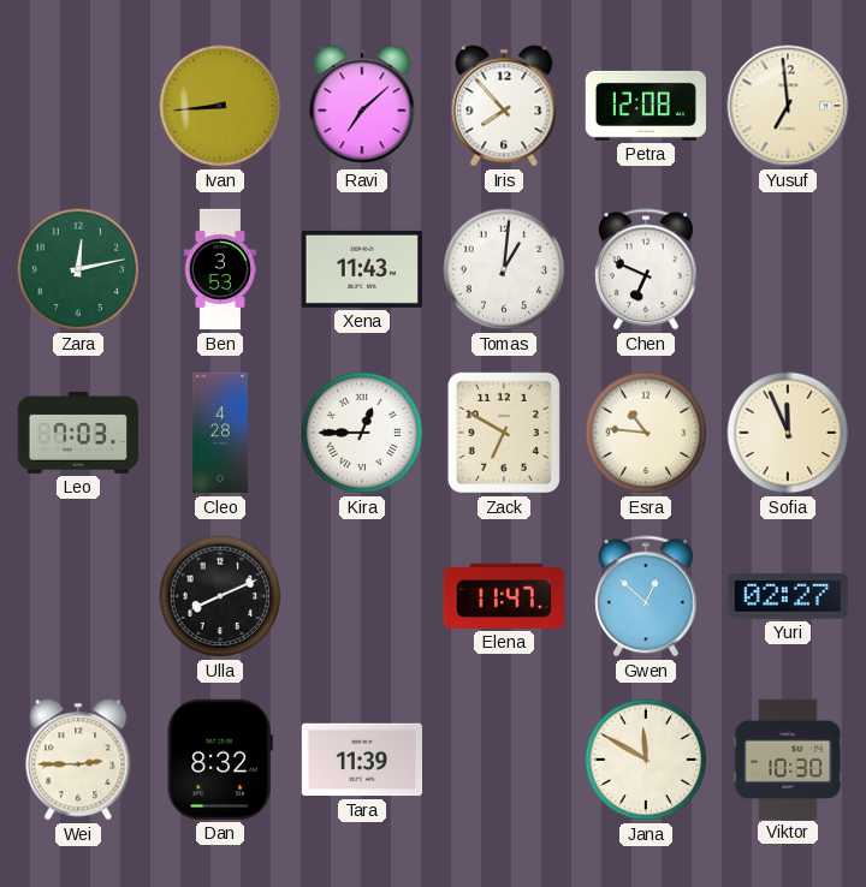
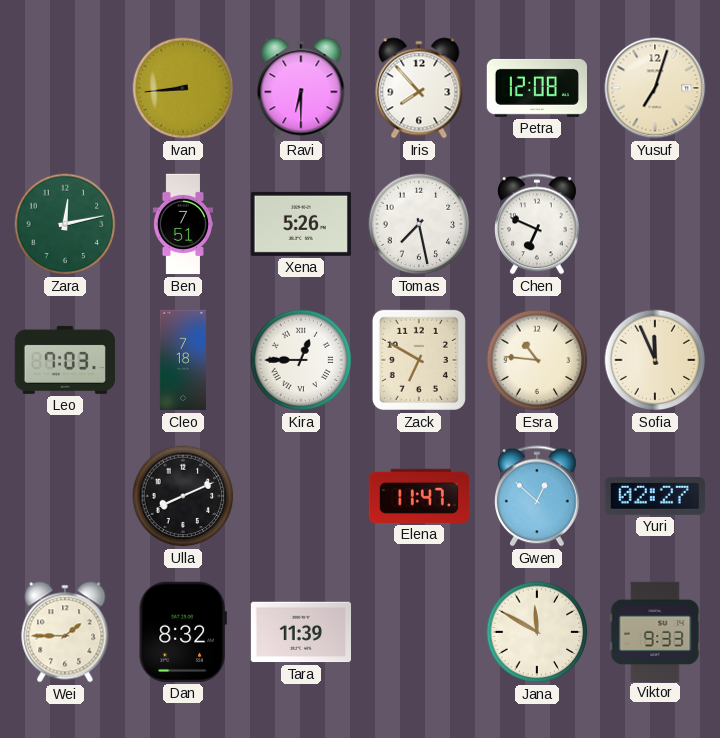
Ravi: 7:08 -> 6:30 (301, 88)
Yusuf: 6:59 -> 7:03 (655, 88)
Ben: 3:53 -> 7:51 (182, 224)
Xena: 11:43 -> 5:26 (300, 224)
Tomas: 1:01 -> 7:28 (419, 224)
Cleo: 4:28 -> 7:18 (183, 360)
Wei: 2:45 -> 1:45 (65, 632)
Viktor: 10:30 -> 9:33 (655, 631)
